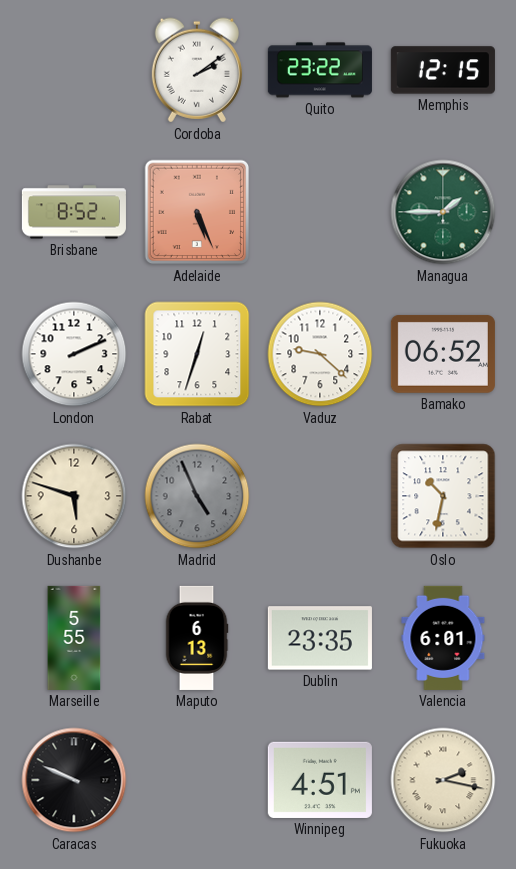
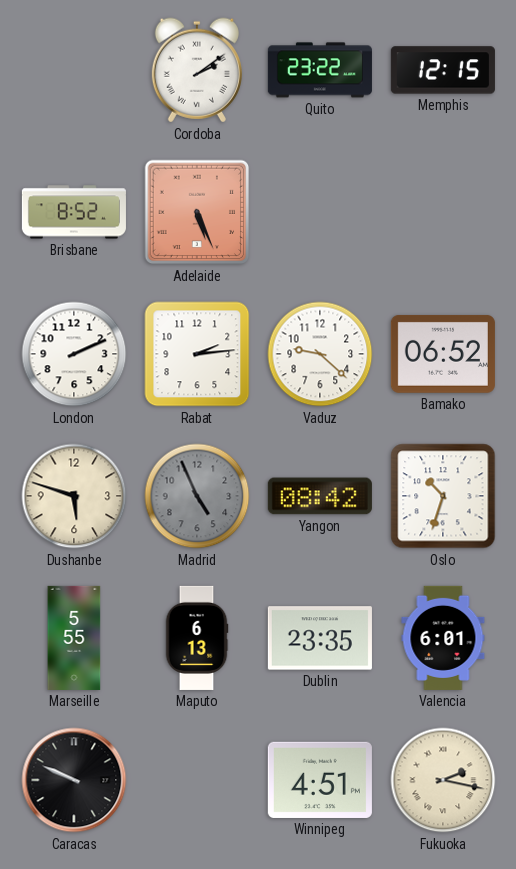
Managua: 1:45 -> none (443, 212)
Rabat: 12:33 -> 2:14 (197, 354)
Yangon: none -> 08:42 (320, 496)
Oslo: 10:32 -> 10:33 (443, 496)
